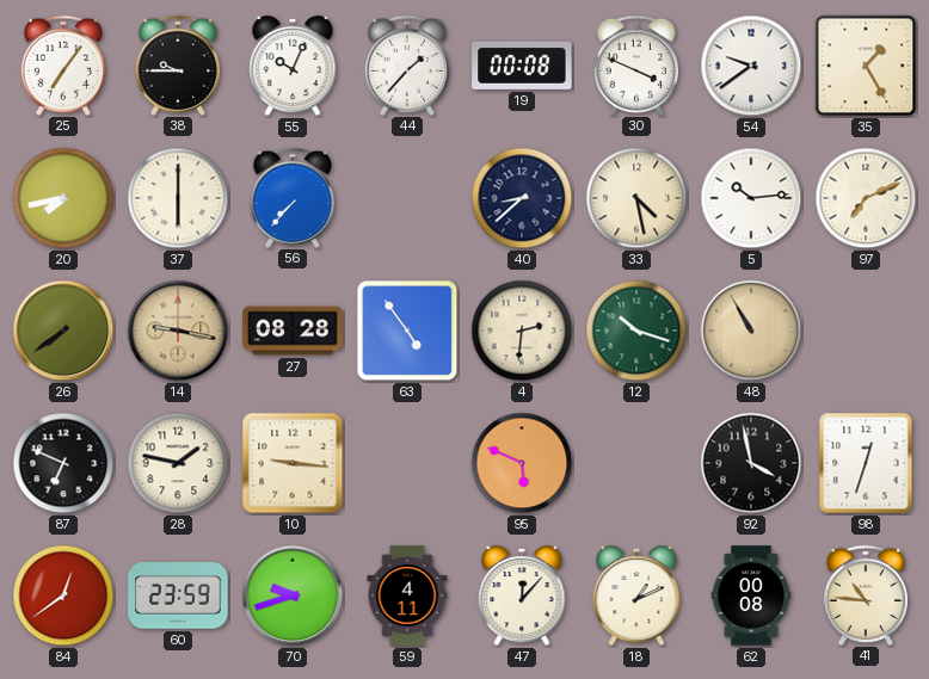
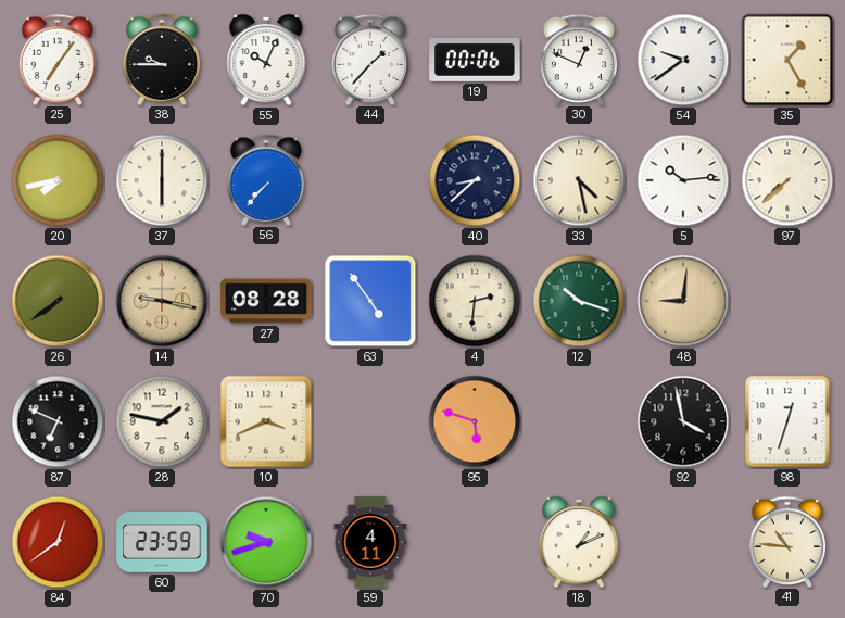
19: 00:08 -> 00:06 (475, 60)
30: 3:49 -> 12:49 (579, 59)
97: 7:11 -> 7:38 (787, 180)
48: 10:55 -> 9:01 (683, 301)
10: 9:16 -> 3:41 (266, 421)
95: 5:49 -> 5:48 (475, 421)
47: 12:07 -> none (522, 595)
62: 00:08 -> none (751, 595)
